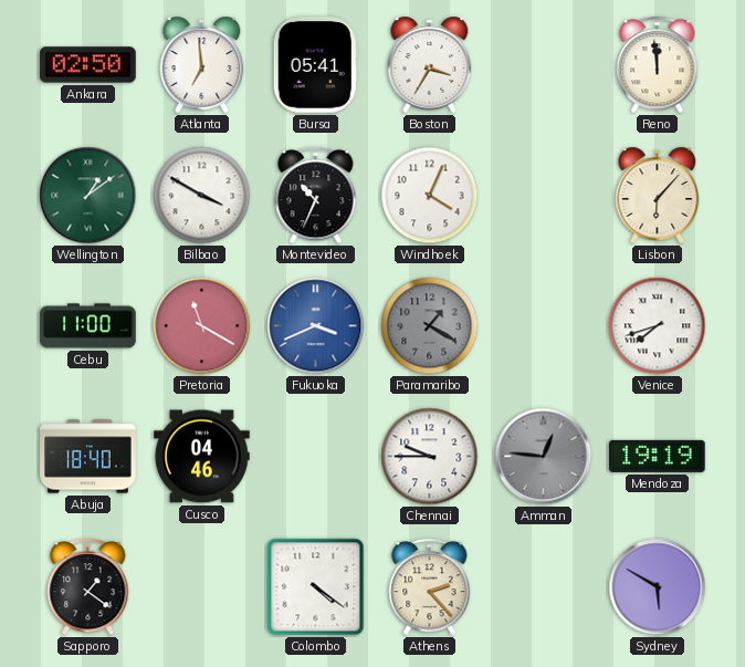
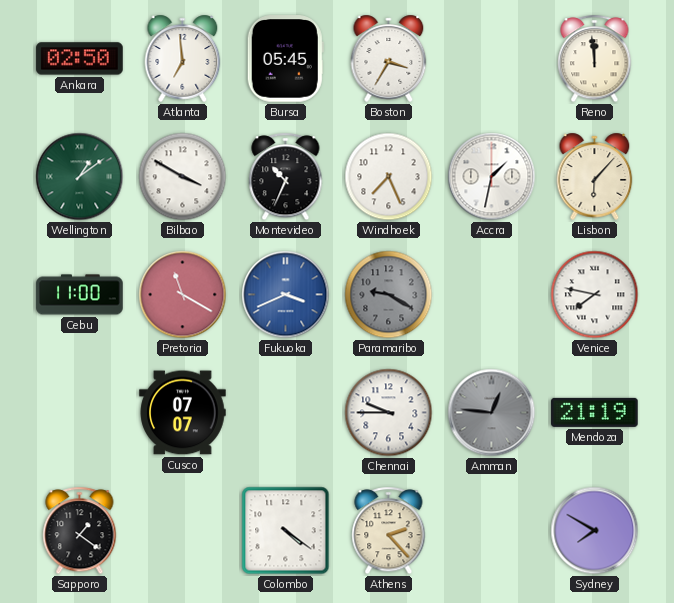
Bursa: 05:41 -> 05:45 (285, 59)
Windhoek: 4:04 -> 7:26 (389, 177)
Accra: none -> 1:32 (492, 177)
Paramaribo: 1:20 -> 9:20 (389, 295)
Venice: 7:42 -> 7:47 (595, 295)
Abuja: 18:40 -> none (88, 457)
Cusco: 04:46 -> 07:07 (183, 413)
Mendoza: 19:19 -> 21:19 (595, 412)
Sydney: 5:50 -> 7:50 (595, 531)
